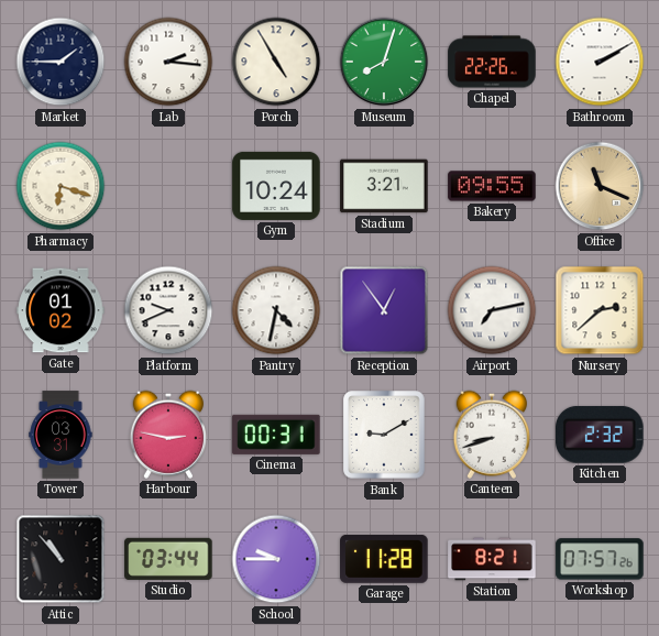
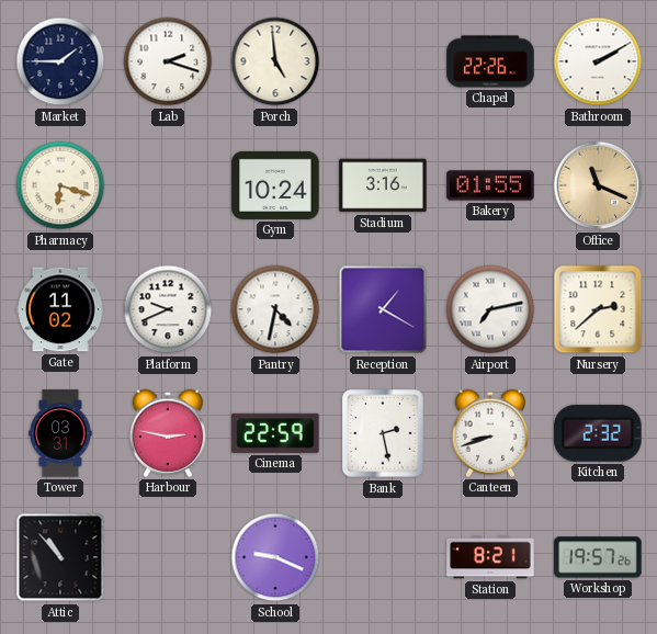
Lab: 2:16 -> 2:18 (168, 61)
Porch: 4:55 -> 4:59 (275, 61)
Museum: 8:03 -> none (384, 62)
Stadium: 3:21 -> 3:16 (383, 185)
Bakery: 09:55 -> 01:55 (490, 185)
Gate: 01:02 -> 11:02 (60, 309)
Reception: 12:54 -> 1:20 (383, 309)
Cinema: 00:31 -> 22:59 (275, 433)
Bank: 9:10 -> 2:28 (383, 433)
Studio: 03:44 -> none (168, 559)
School: 9:45 -> 9:19 (275, 557)
Garage: 11:28 -> none (384, 559)
Workshop: 07:57 -> 19:57 (598, 557)
